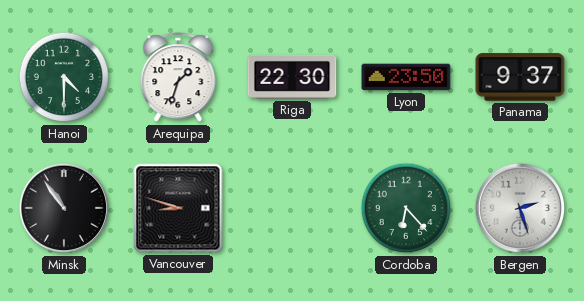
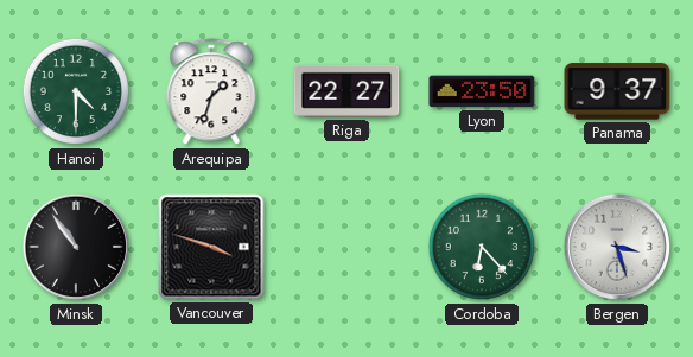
Riga: 22:30 -> 22:27 (346, 91)
Vancouver: 8:48 -> 3:48 (211, 247)
Bergen: 2:27 -> 3:27 (617, 247)
